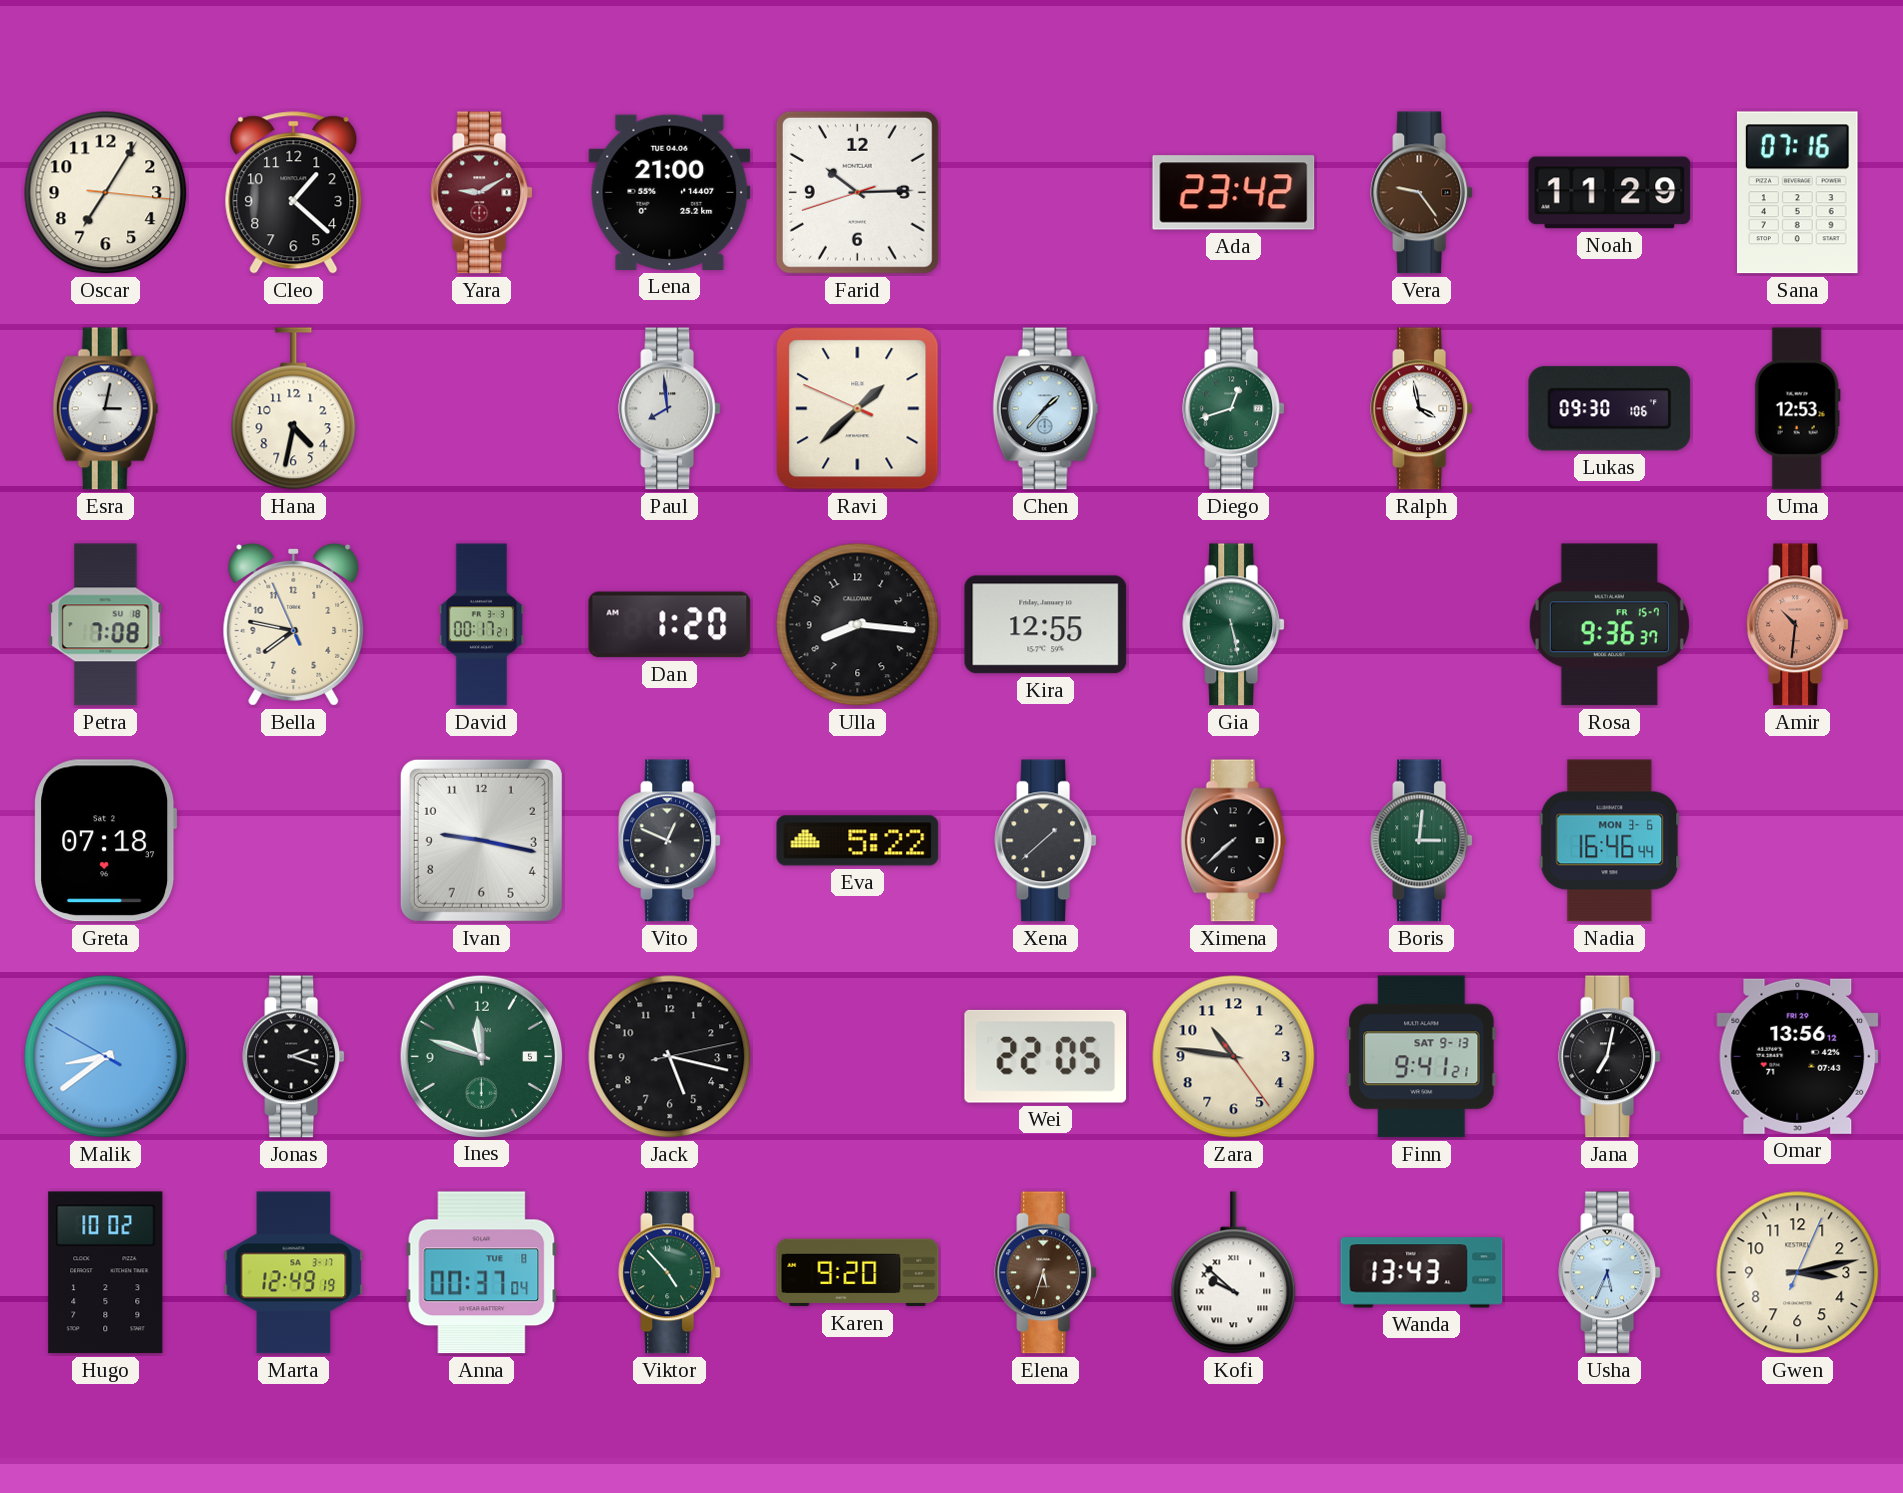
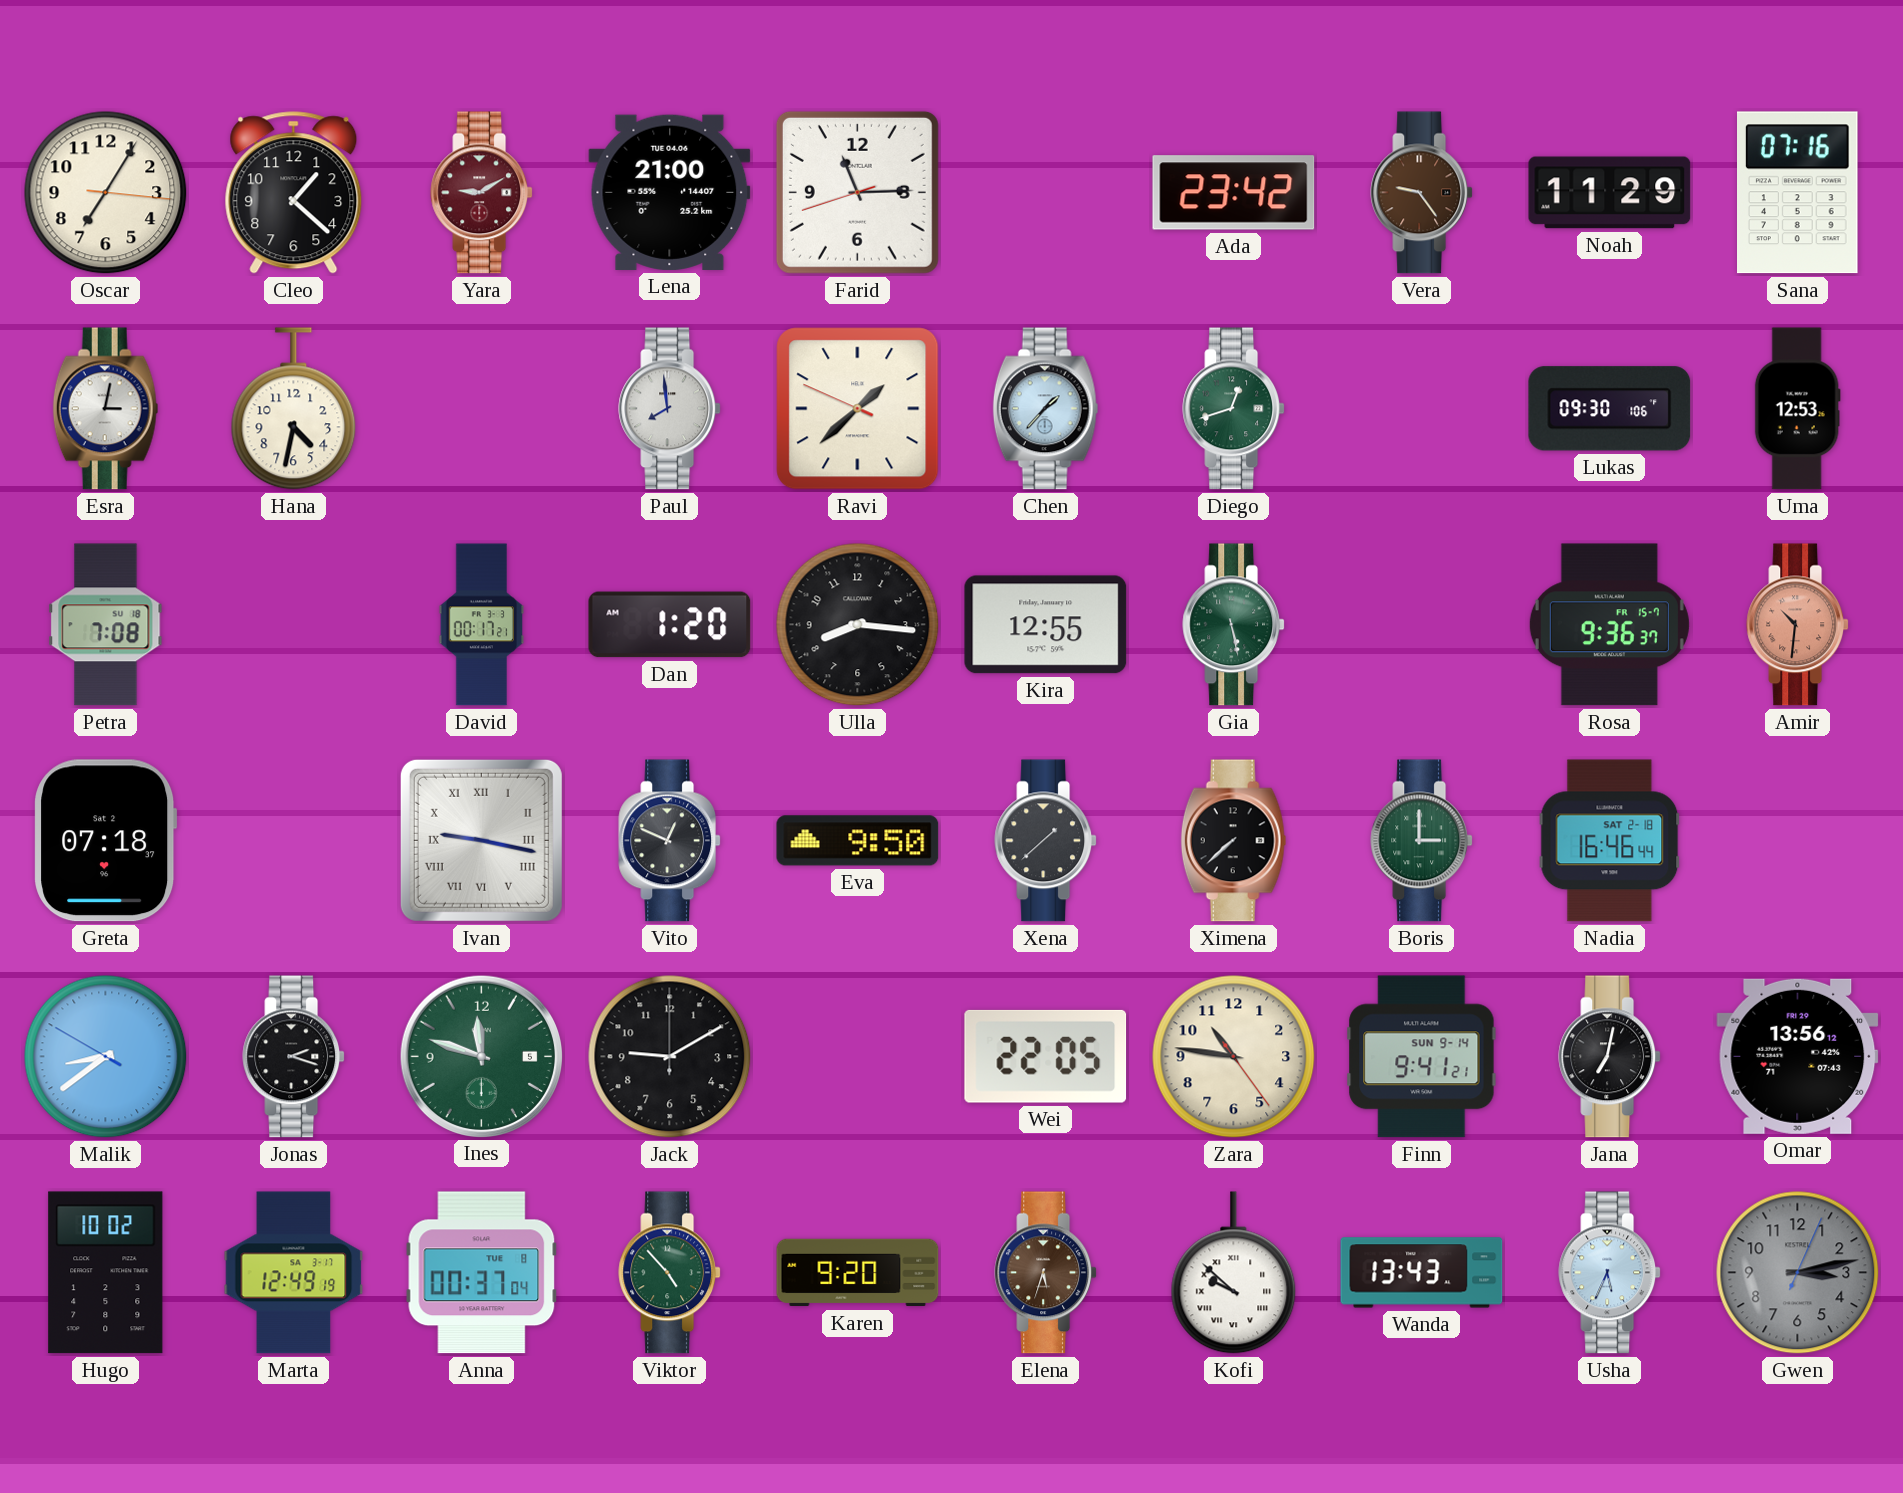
Farid: 10:14 -> 11:14 (857, 192)
Ralph: 3:58 -> none (1422, 409)
Bella: 7:46 -> none (294, 624)
Ivan numerals: Arabic -> Roman (481, 840)
Eva: 5:22 -> 9:50 (858, 841)
Boris: 3:01 -> 3:00 (1422, 841)
Nadia date: MON 3-6 -> SAT 2-18 (1610, 841)
Jack: 5:17 -> 9:10 (670, 1057)
Finn date: SAT 9-13 -> SUN 9-14 (1422, 1057)
Gwen dial: cream -> grey (1798, 1273)
